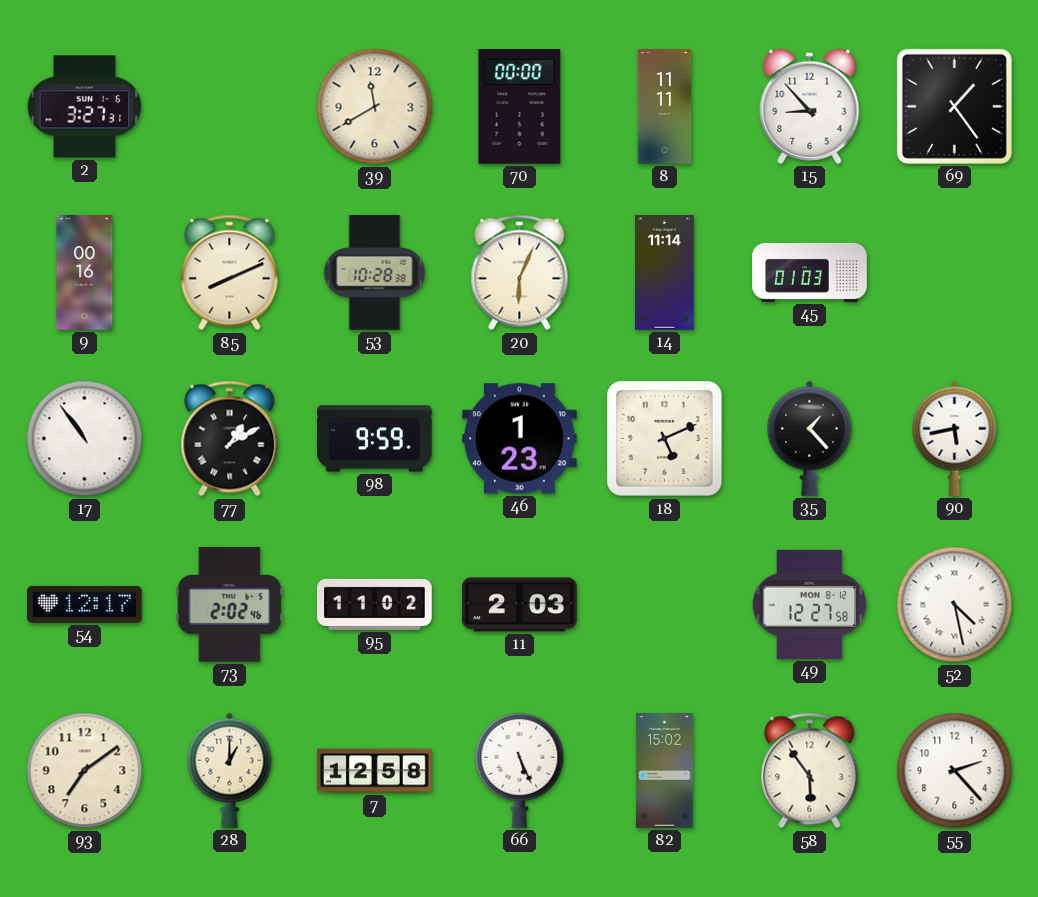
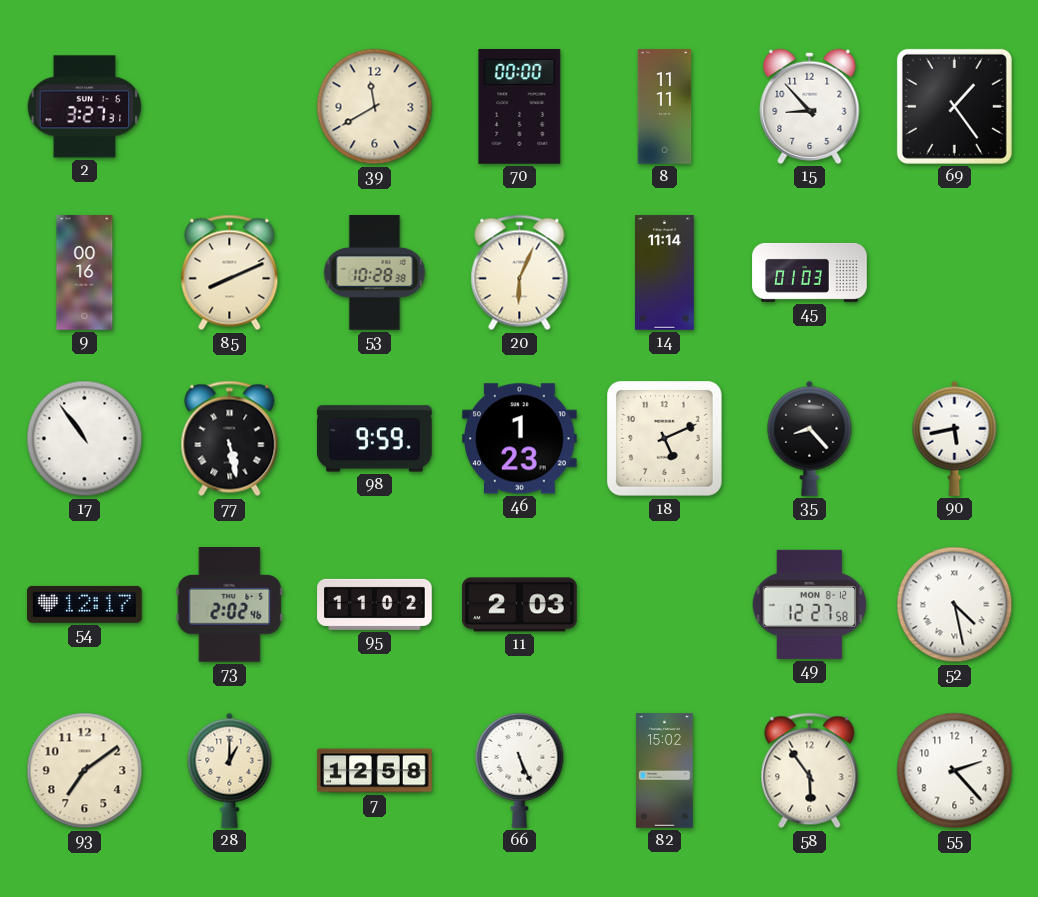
77: 1:10 -> 5:28 (230, 439)
35: 1:23 -> 8:23 (810, 438)
